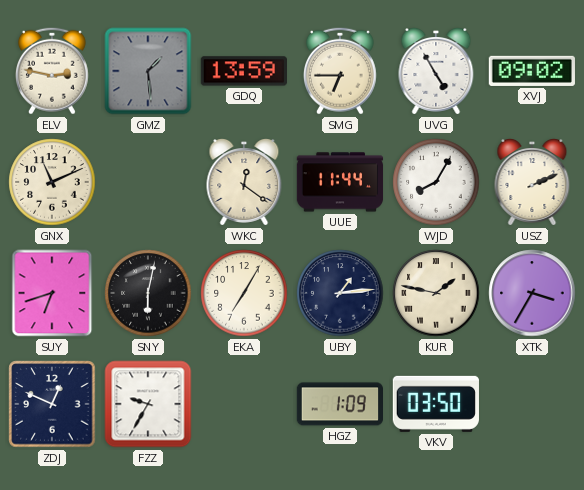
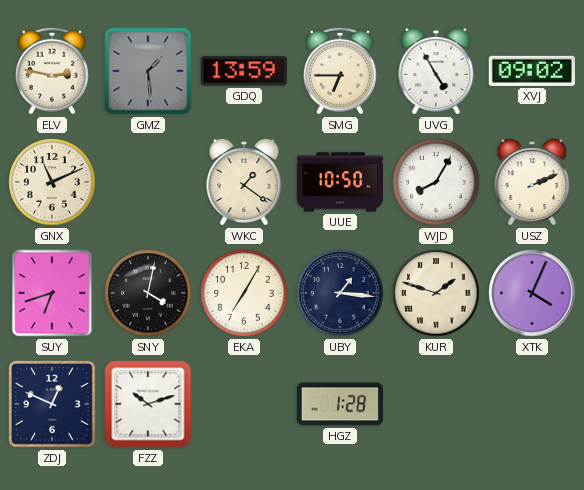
WKC: 12:21 -> 1:21 (244, 182)
UUE: 11:44 -> 10:50 (340, 182)
SNY: 6:02 -> 4:02 (148, 293)
UBY: 1:14 -> 1:16 (340, 293)
KUR: 1:47 -> 1:48 (436, 293)
XTK: 3:35 -> 4:04 (532, 293)
FZZ: 9:35 -> 10:12 (148, 404)
HGZ: 1:09 -> 1:28 (339, 404)
VKV: 03:50 -> none (436, 404)
